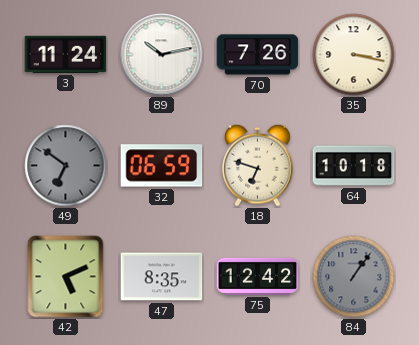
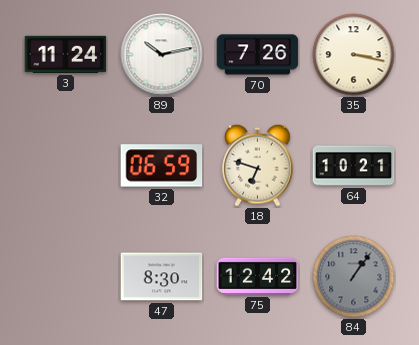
49: 6:51 -> none (66, 166)
64: 10:18 -> 10:21 (354, 166)
42: 5:11 -> none (66, 277)
47: 8:35 -> 8:30 (162, 277)
